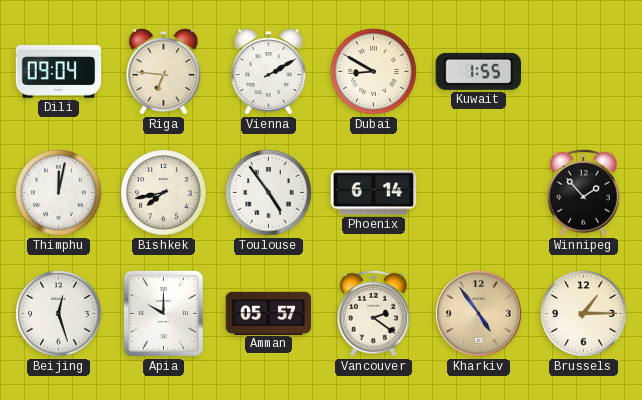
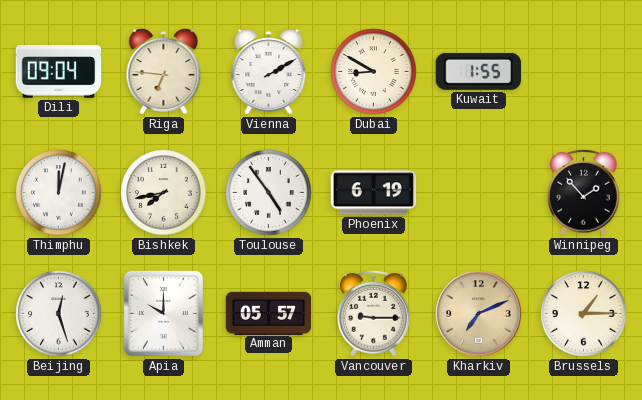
Phoenix: 6:14 -> 6:19 (374, 193)
Vancouver: 2:21 -> 9:15 (374, 313)
Kharkiv: 4:54 -> 7:11 (479, 314)
